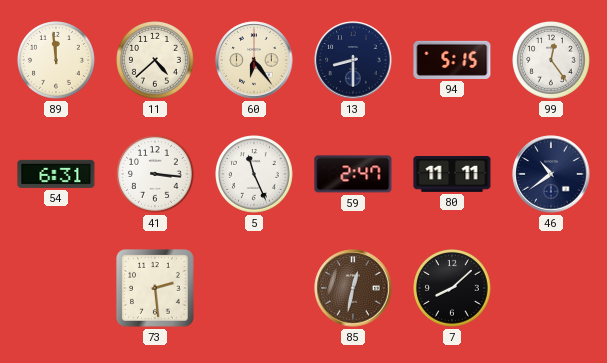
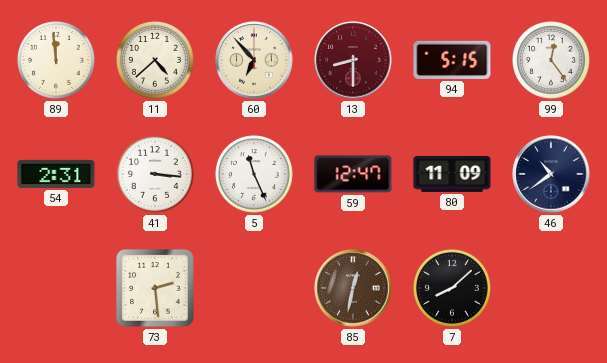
60: 6:24 -> 6:53 (254, 60)
13 dial: navy -> burgundy (353, 60)
54: 6:31 -> 2:31 (56, 174)
59: 2:47 -> 12:47 (353, 174)
80: 11:11 -> 11:09 (452, 174)
